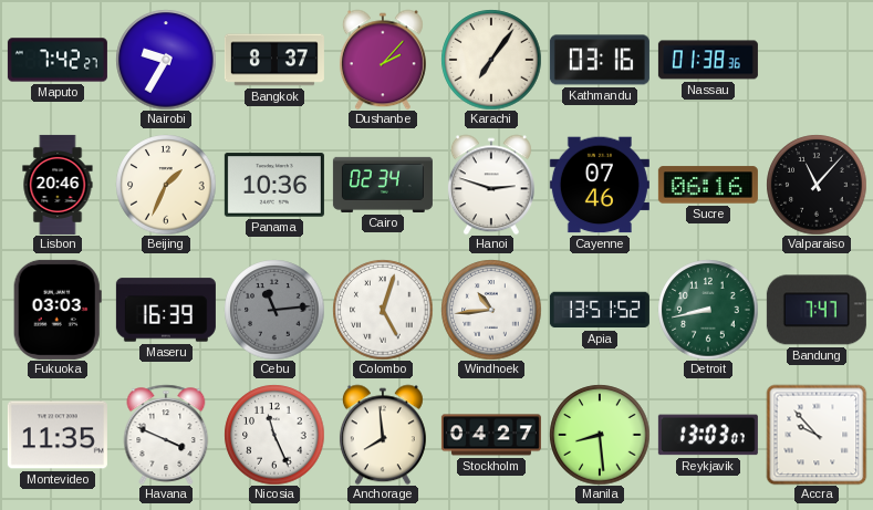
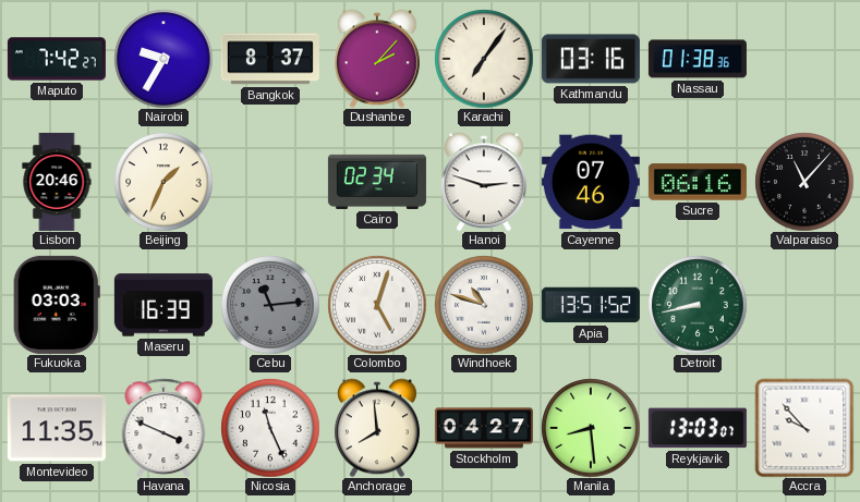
Panama: 10:36 -> none (274, 185)
Windhoek: 10:44 -> 10:48 (484, 305)
Bandung: 7:47 -> none (817, 310)
